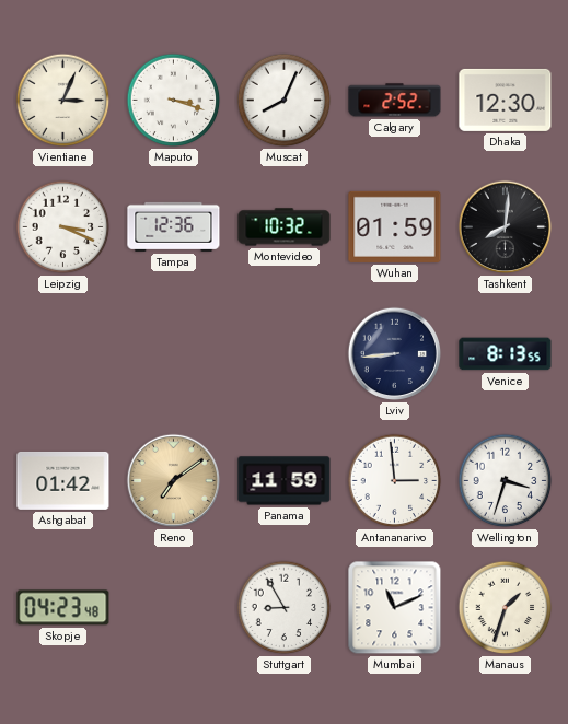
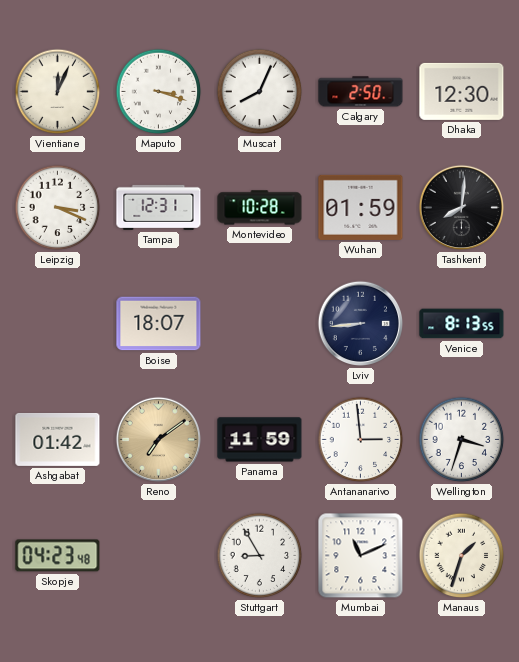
Vientiane: 3:04 -> 12:04 (58, 92)
Calgary: 2:52 -> 2:50 (361, 92)
Tampa: 12:36 -> 12:31 (159, 207)
Montevideo: 10:32 -> 10:28 (260, 208)
Boise: none -> 18:07 (159, 324)
